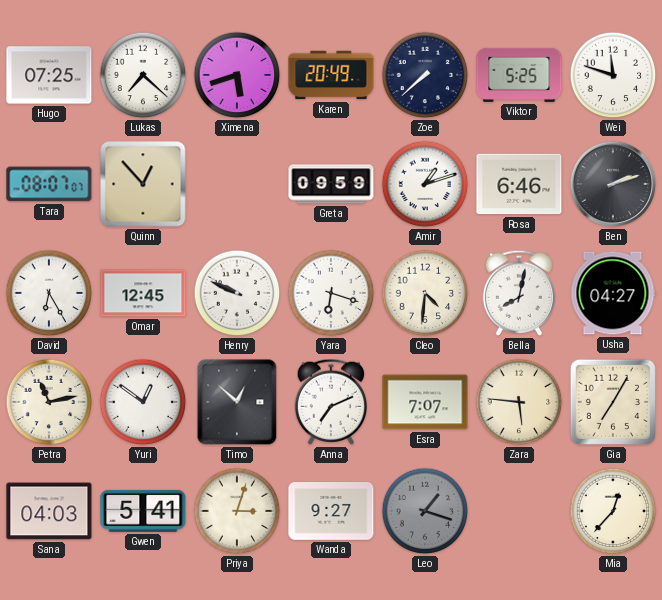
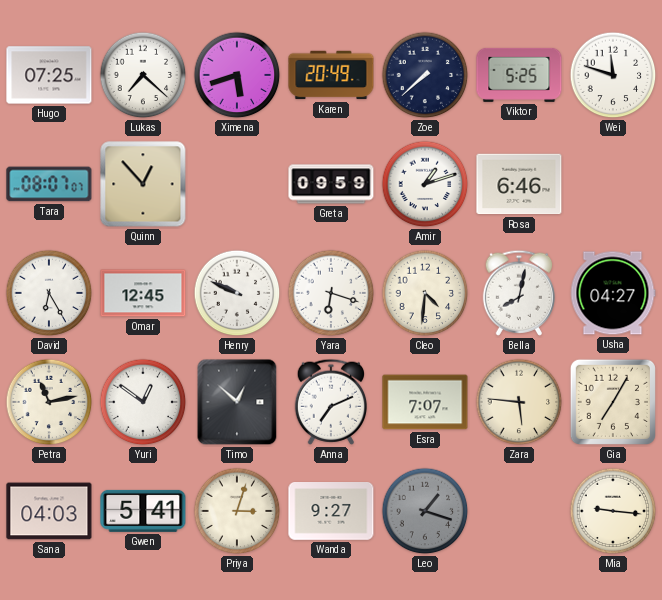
Ben: 2:12 -> none (613, 184)
Mia: 12:37 -> 9:16 (613, 511)
